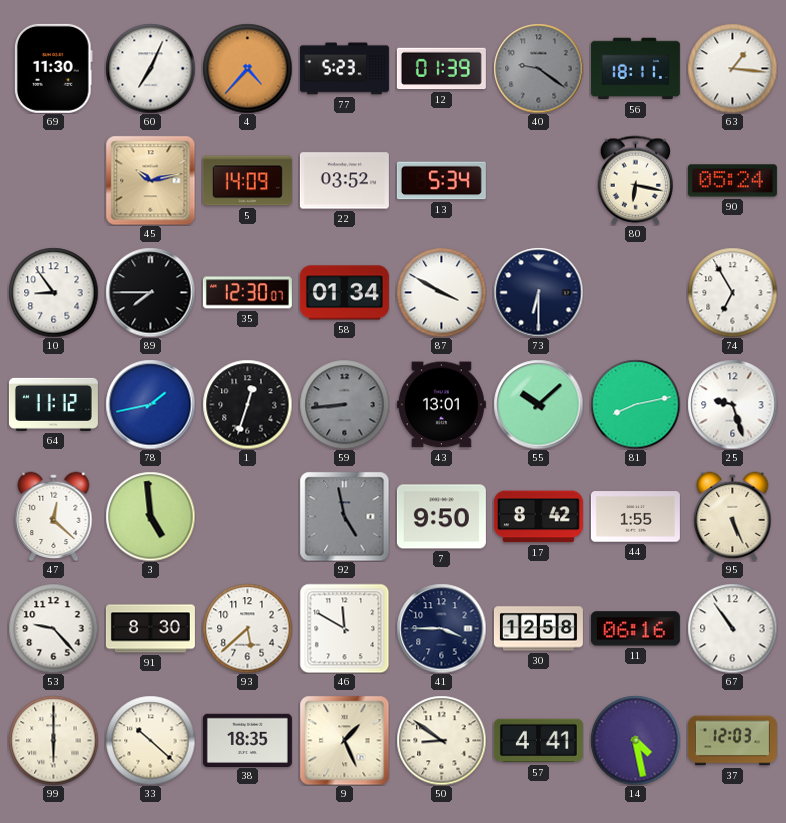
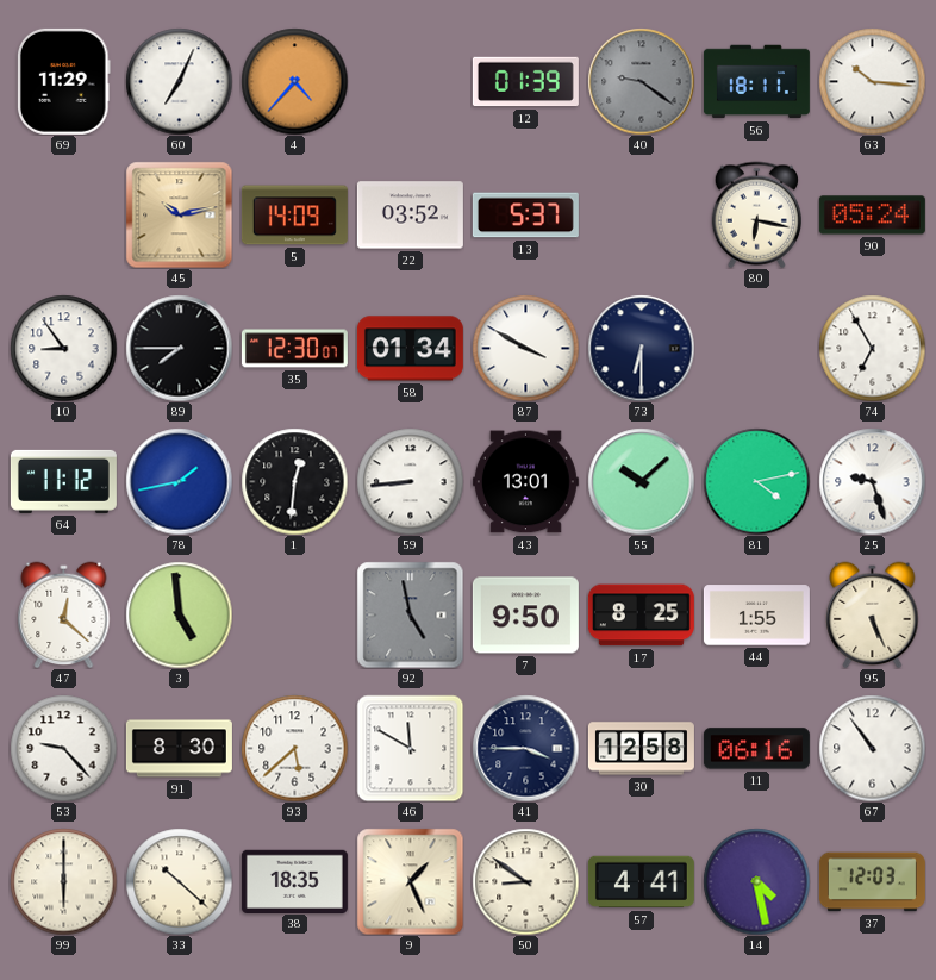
69: 11:30 -> 11:29 (64, 81)
77: 5:23 -> none (344, 69)
63: 1:16 -> 10:16 (872, 81)
13: 5:34 -> 5:37 (525, 216)
1: 12:33 -> 12:31 (294, 481)
59 dial: grey -> white (410, 481)
81: 8:13 -> 4:13 (756, 481)
17: 8:42 -> 8:25 (641, 616)
